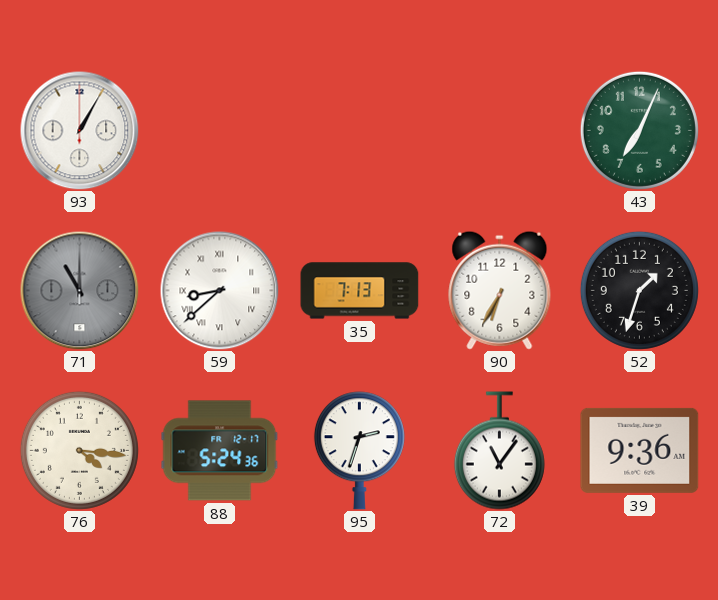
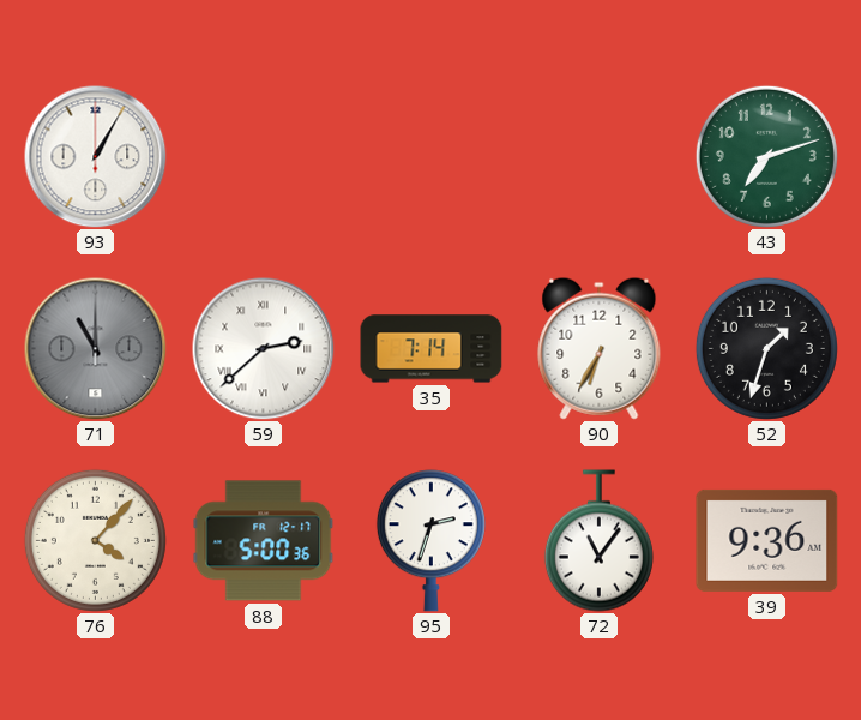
43: 7:04 -> 7:12 (766, 156)
59: 8:38 -> 2:38 (264, 349)
35: 7:13 -> 7:14 (432, 349)
76: 4:16 -> 4:07 (95, 540)
88: 5:24 -> 5:00 (264, 541)
